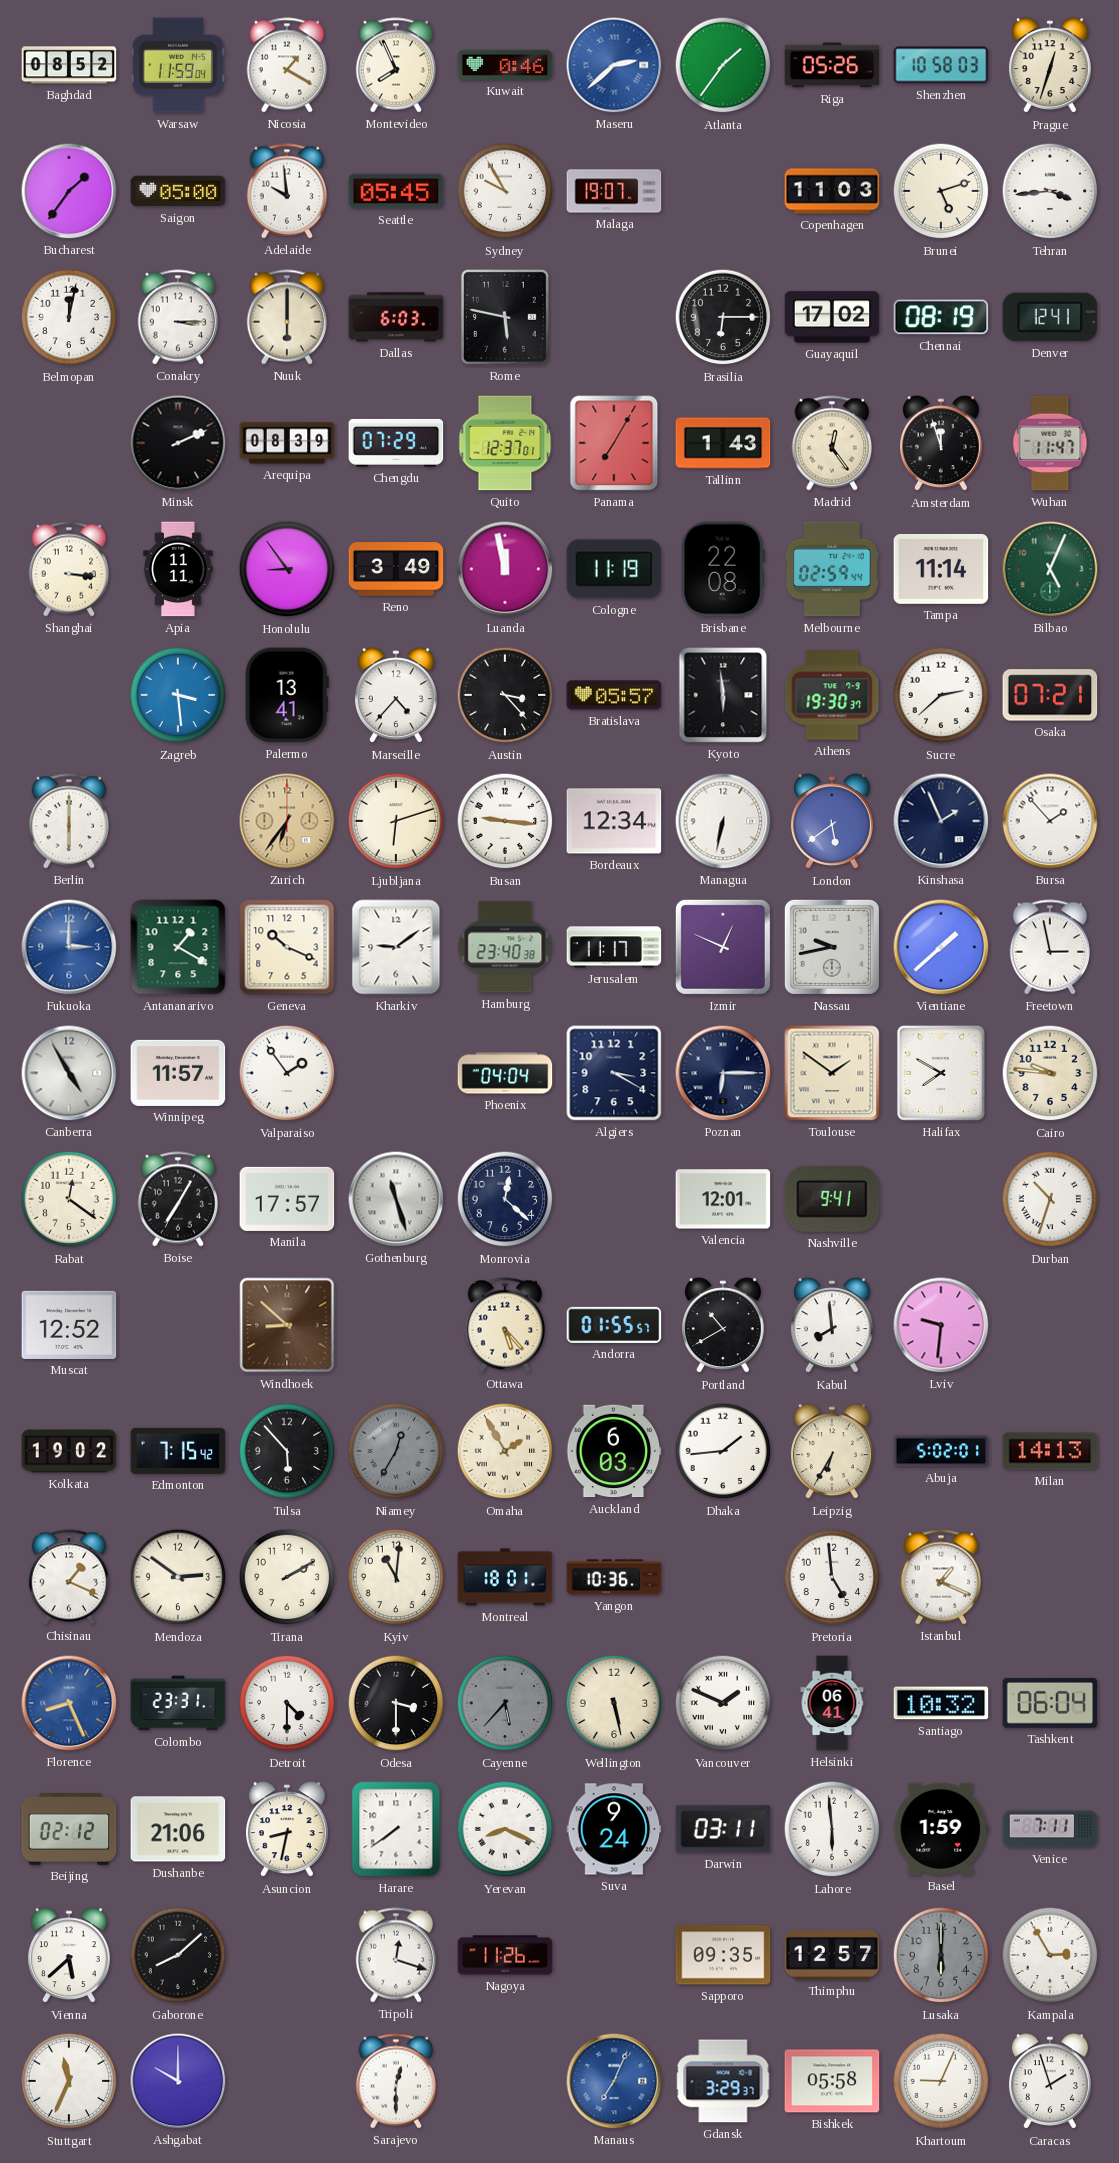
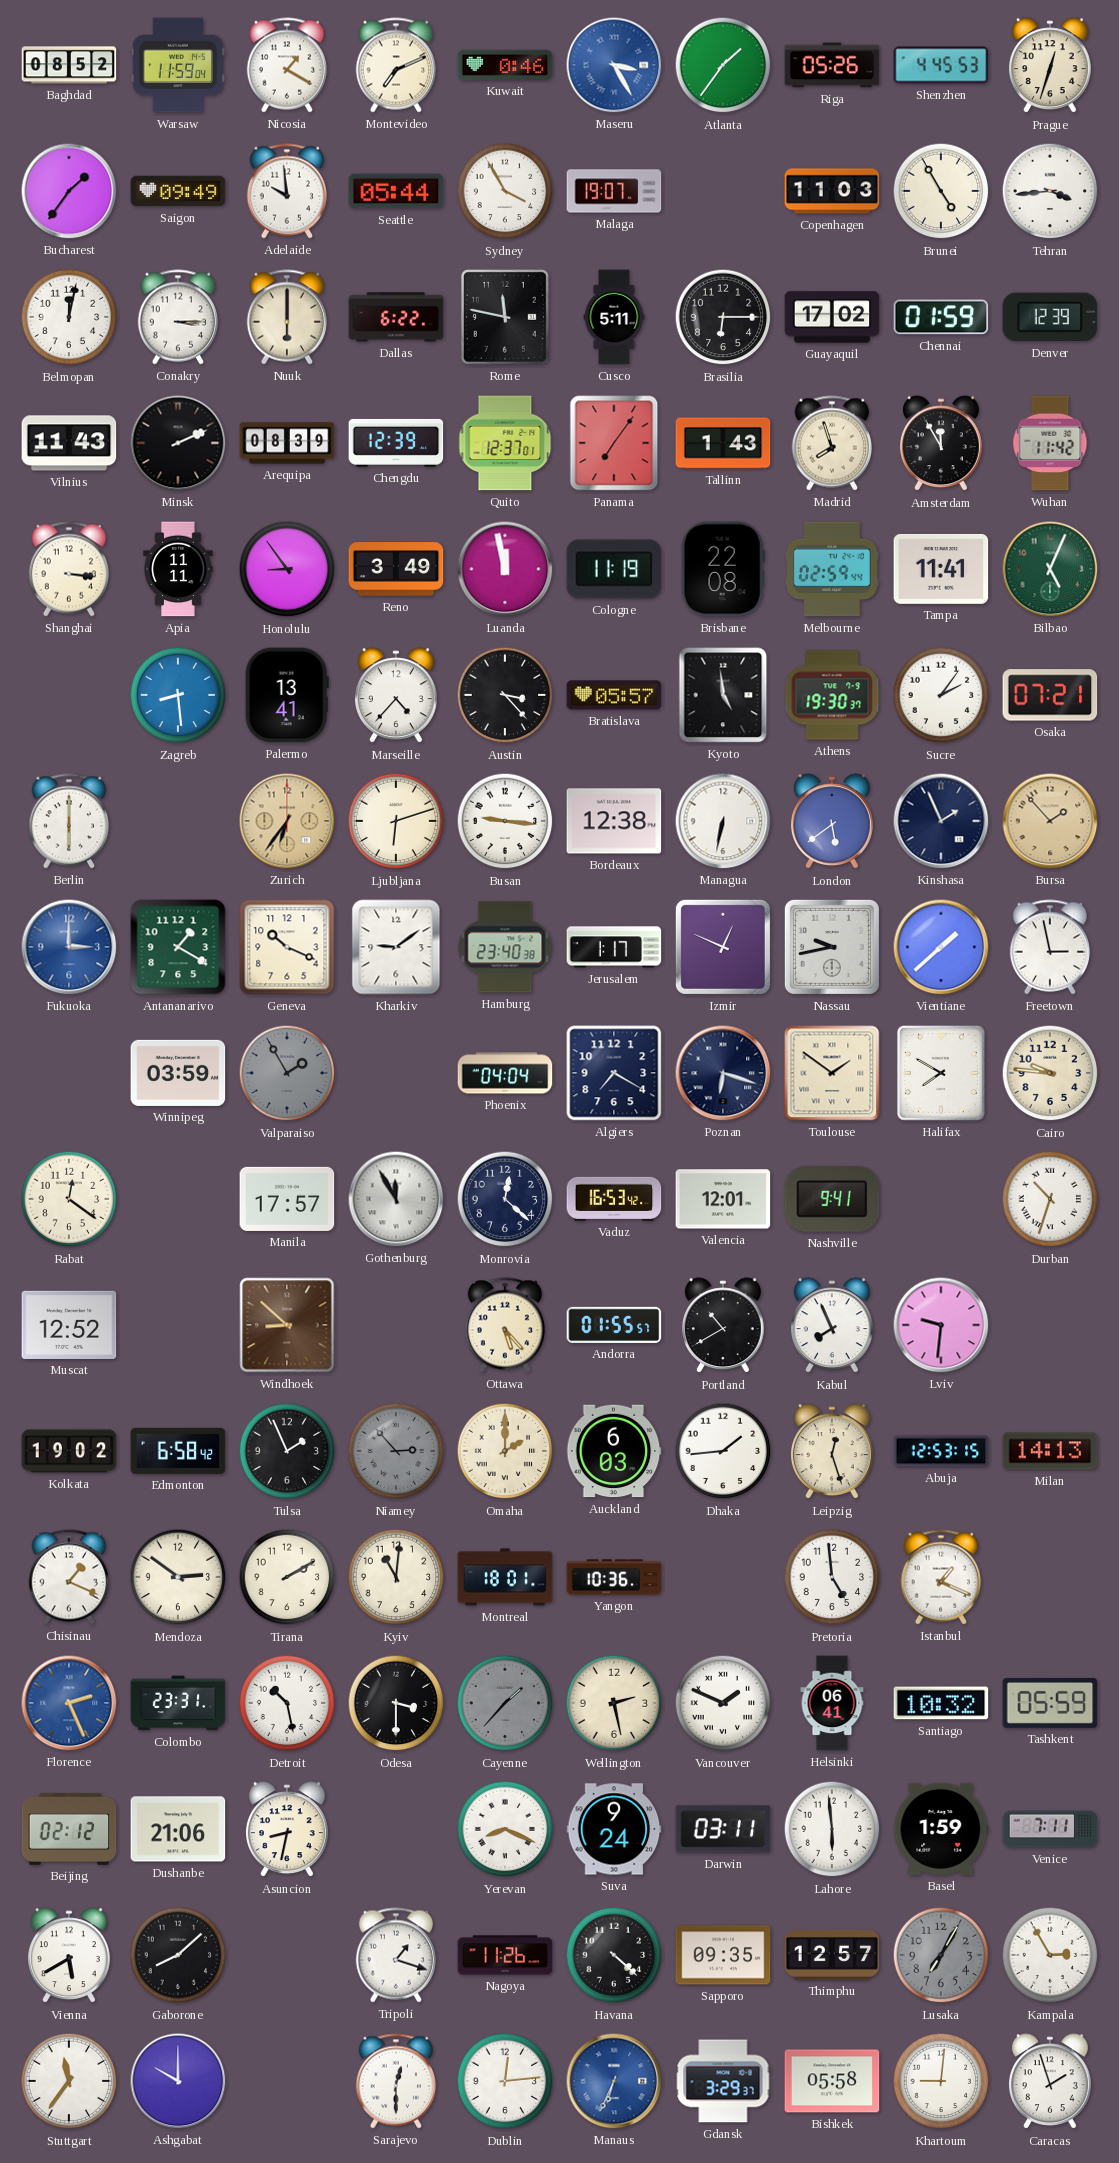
Montevideo: 7:56 -> 7:11 (395, 65)
Maseru: 2:38 -> 3:25 (614, 65)
Shenzhen: 10:58 -> 4:45 (941, 65)
Saigon: 05:00 -> 09:49 (178, 191)
Seattle: 05:45 -> 05:44 (396, 191)
Sydney: 9:55 -> 3:55 (505, 191)
Brunei: 5:12 -> 4:55 (941, 191)
Dallas: 6:03 -> 6:22 (396, 317)
Rome: 5:47 -> 11:47 (505, 317)
Cusco: none -> 5:11 (614, 317)
Chennai: 08:19 -> 01:59 (941, 317)
Denver: 12:41 -> 12:39 (1050, 317)
Vilnius: none -> 11:43 (69, 443)
Chengdu: 07:29 -> 12:39 (396, 443)
Panama: 7:05 -> 7:06 (614, 443)
Madrid: 12:24 -> 7:57 (831, 443)
Amsterdam: 11:57 -> 11:55 (941, 444)
Wuhan: 11:47 -> 11:42 (1050, 443)
Tampa: 11:14 -> 11:41 (941, 569)
Zagreb: 3:29 -> 8:29 (178, 695)
Kyoto: 5:59 -> 4:59 (723, 695)
Sucre: 2:38 -> 2:06 (941, 695)
Bordeaux: 12:34 -> 12:38 (614, 821)
Bursa dial: white -> champagne (1050, 821)
Jerusalem: 11:17 -> 1:17 (614, 947)
Canberra: 4:55 -> none (69, 1073)
Winnipeg: 11:57 -> 03:59 (178, 1073)
Valparaiso: 1:54 -> 1:55 (287, 1073)
Valparaiso dial: white -> grey (287, 1073)
Algiers: 3:20 -> 7:20 (614, 1073)
Poznan: 6:15 -> 6:18 (723, 1073)
Boise: 7:05 -> none (177, 1199)
Gothenburg: 11:27 -> 11:55 (396, 1199)
Vaduz: none -> 16:53 (614, 1199)
Kabul: 7:59 -> 7:56 (832, 1326)
Edmonton: 7:15 -> 6:58 (178, 1451)
Tulsa: 5:53 -> 1:56 (287, 1451)
Niamey: 12:35 -> 2:53 (396, 1451)
Omaha: 1:55 -> 2:00 (505, 1451)
Leipzig: 6:35 -> 12:27 (832, 1452)
Abuja: 5:02 -> 12:53 (941, 1451)
Florence: 8:26 -> 2:26 (69, 1703)
Detroit: 4:30 -> 10:28 (287, 1703)
Cayenne: 5:37 -> 1:37 (505, 1703)
Wellington: 5:28 -> 2:28 (614, 1703)
Tashkent: 06:04 -> 05:59 (1050, 1703)
Harare: 7:39 -> none (396, 1829)
Vienna: 5:38 -> 5:40 (69, 1956)
Tripoli: 12:18 -> 1:18 (395, 1955)
Havana: none -> 4:22 (614, 1955)
Lusaka: 6:00 -> 7:05 (941, 1955)
Stuttgart: 11:34 -> 11:36 (69, 2081)
Dublin: none -> 12:14 (505, 2081)
Manaus: 7:04 -> 6:34 (614, 2081)
Khartoum: 9:04 -> 9:01 (941, 2081)
